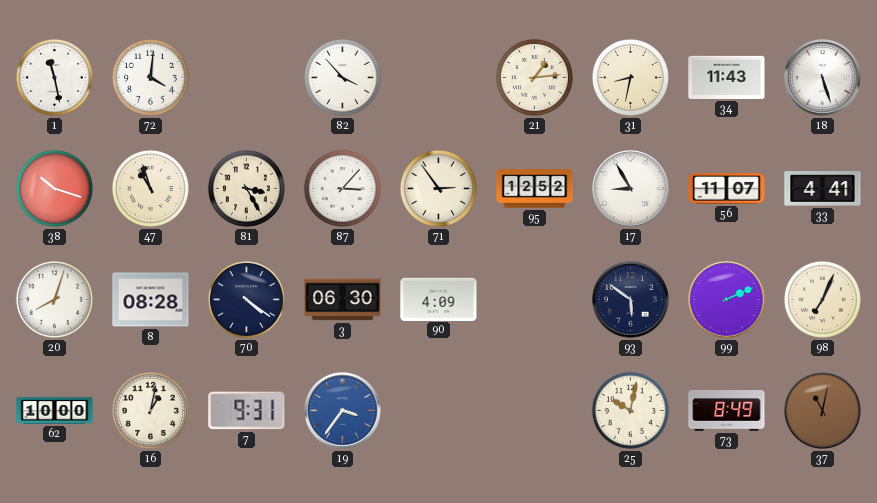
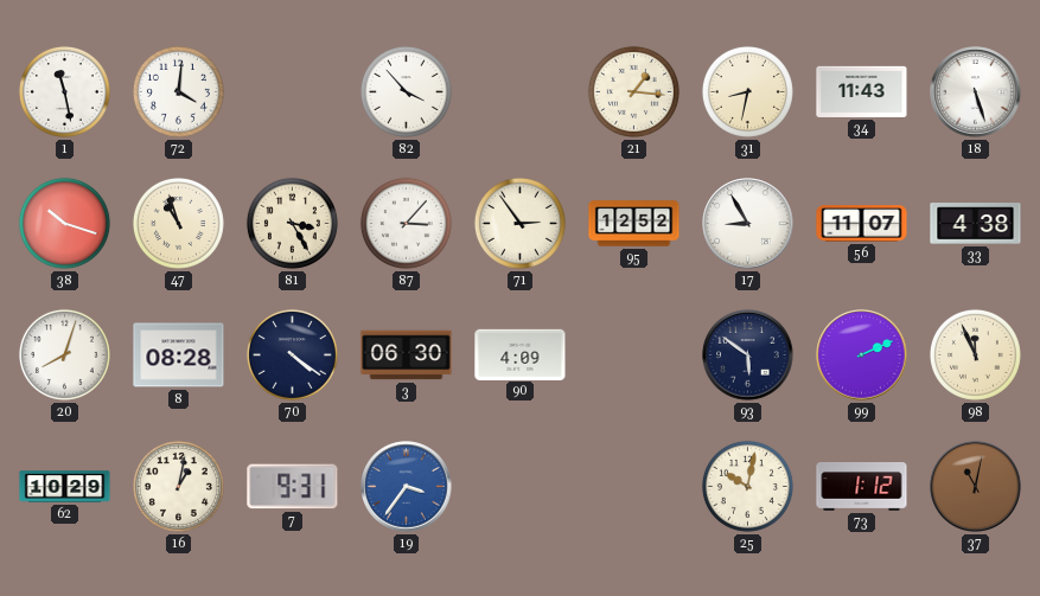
21: 1:14 -> 1:16 (633, 91)
33: 4:41 -> 4:38 (976, 224)
98: 7:04 -> 11:56 (975, 354)
62: 10:00 -> 10:29 (65, 487)
73: 8:49 -> 1:12 (862, 487)
